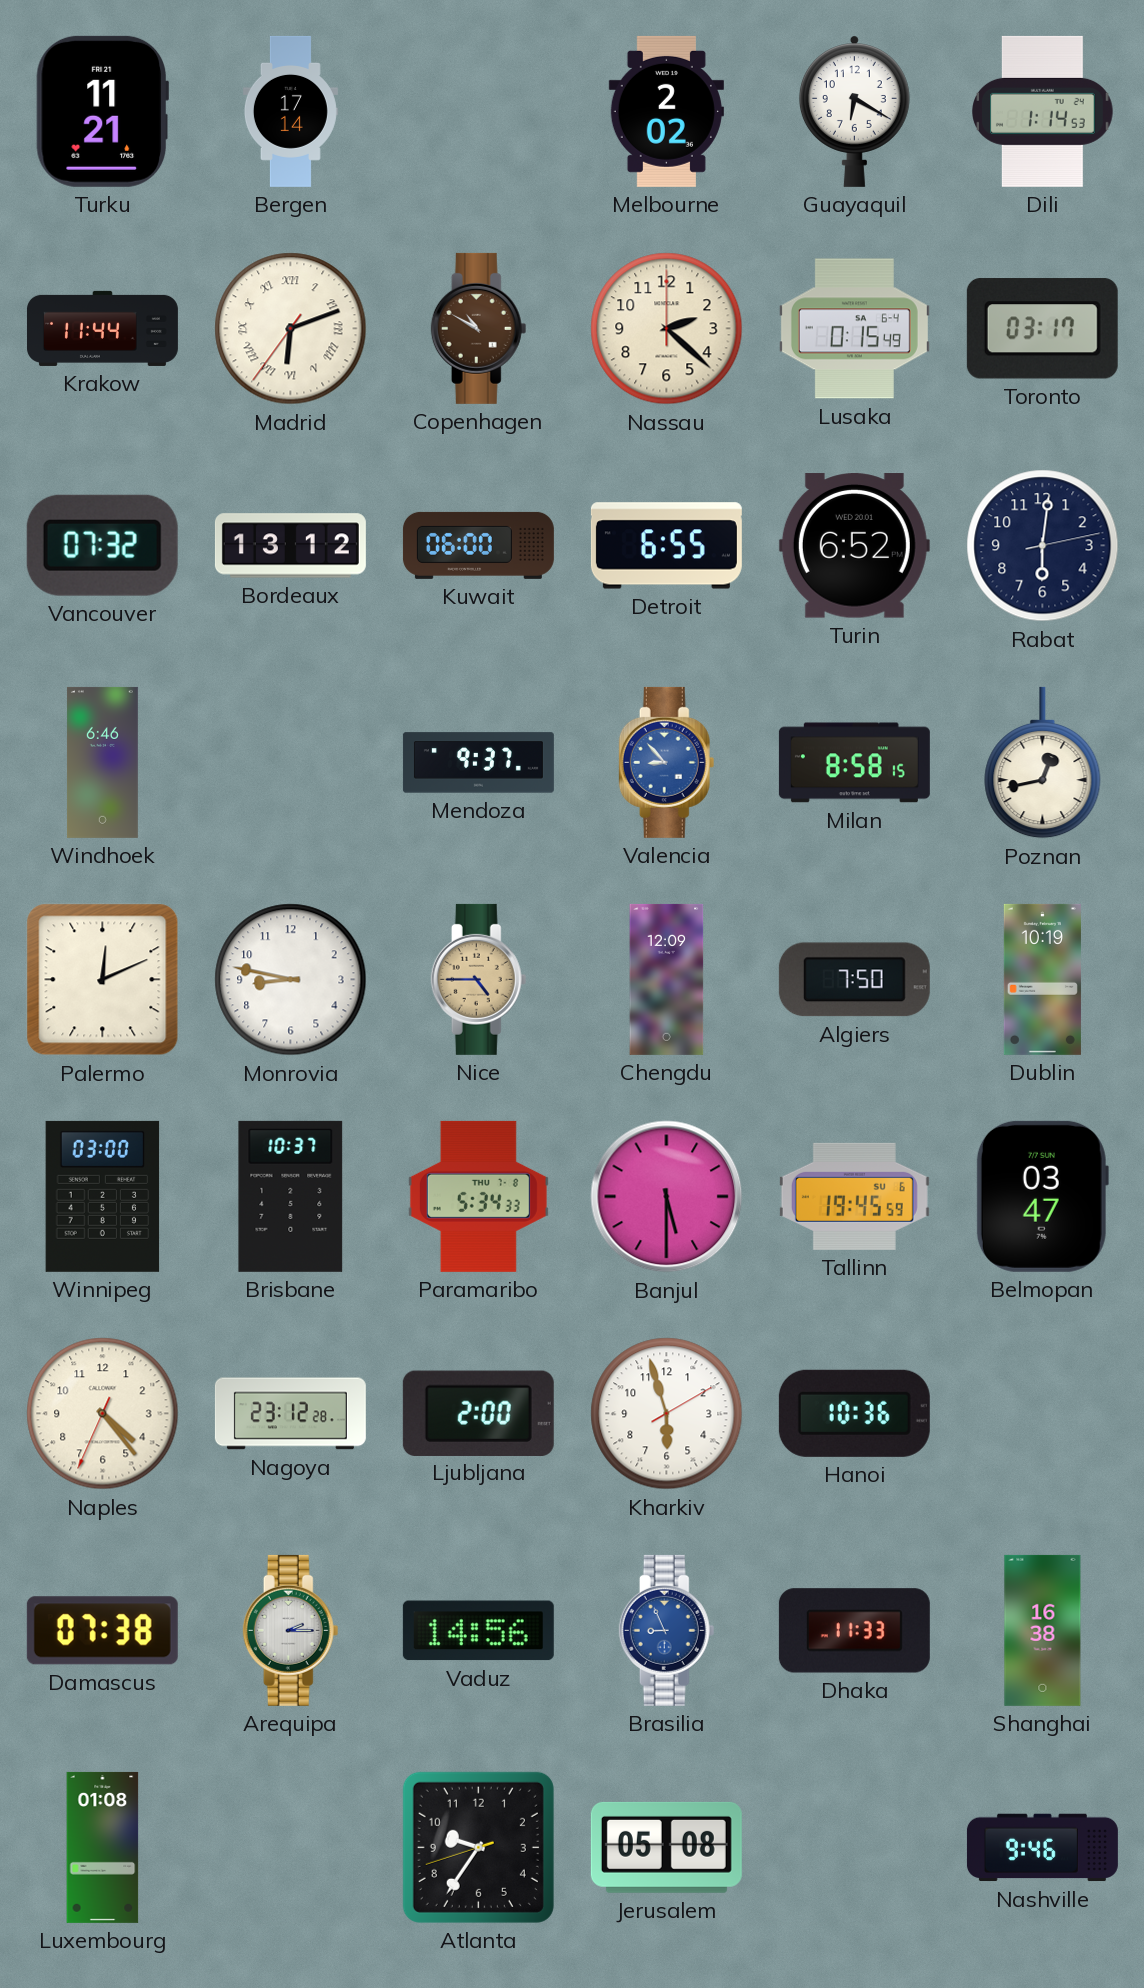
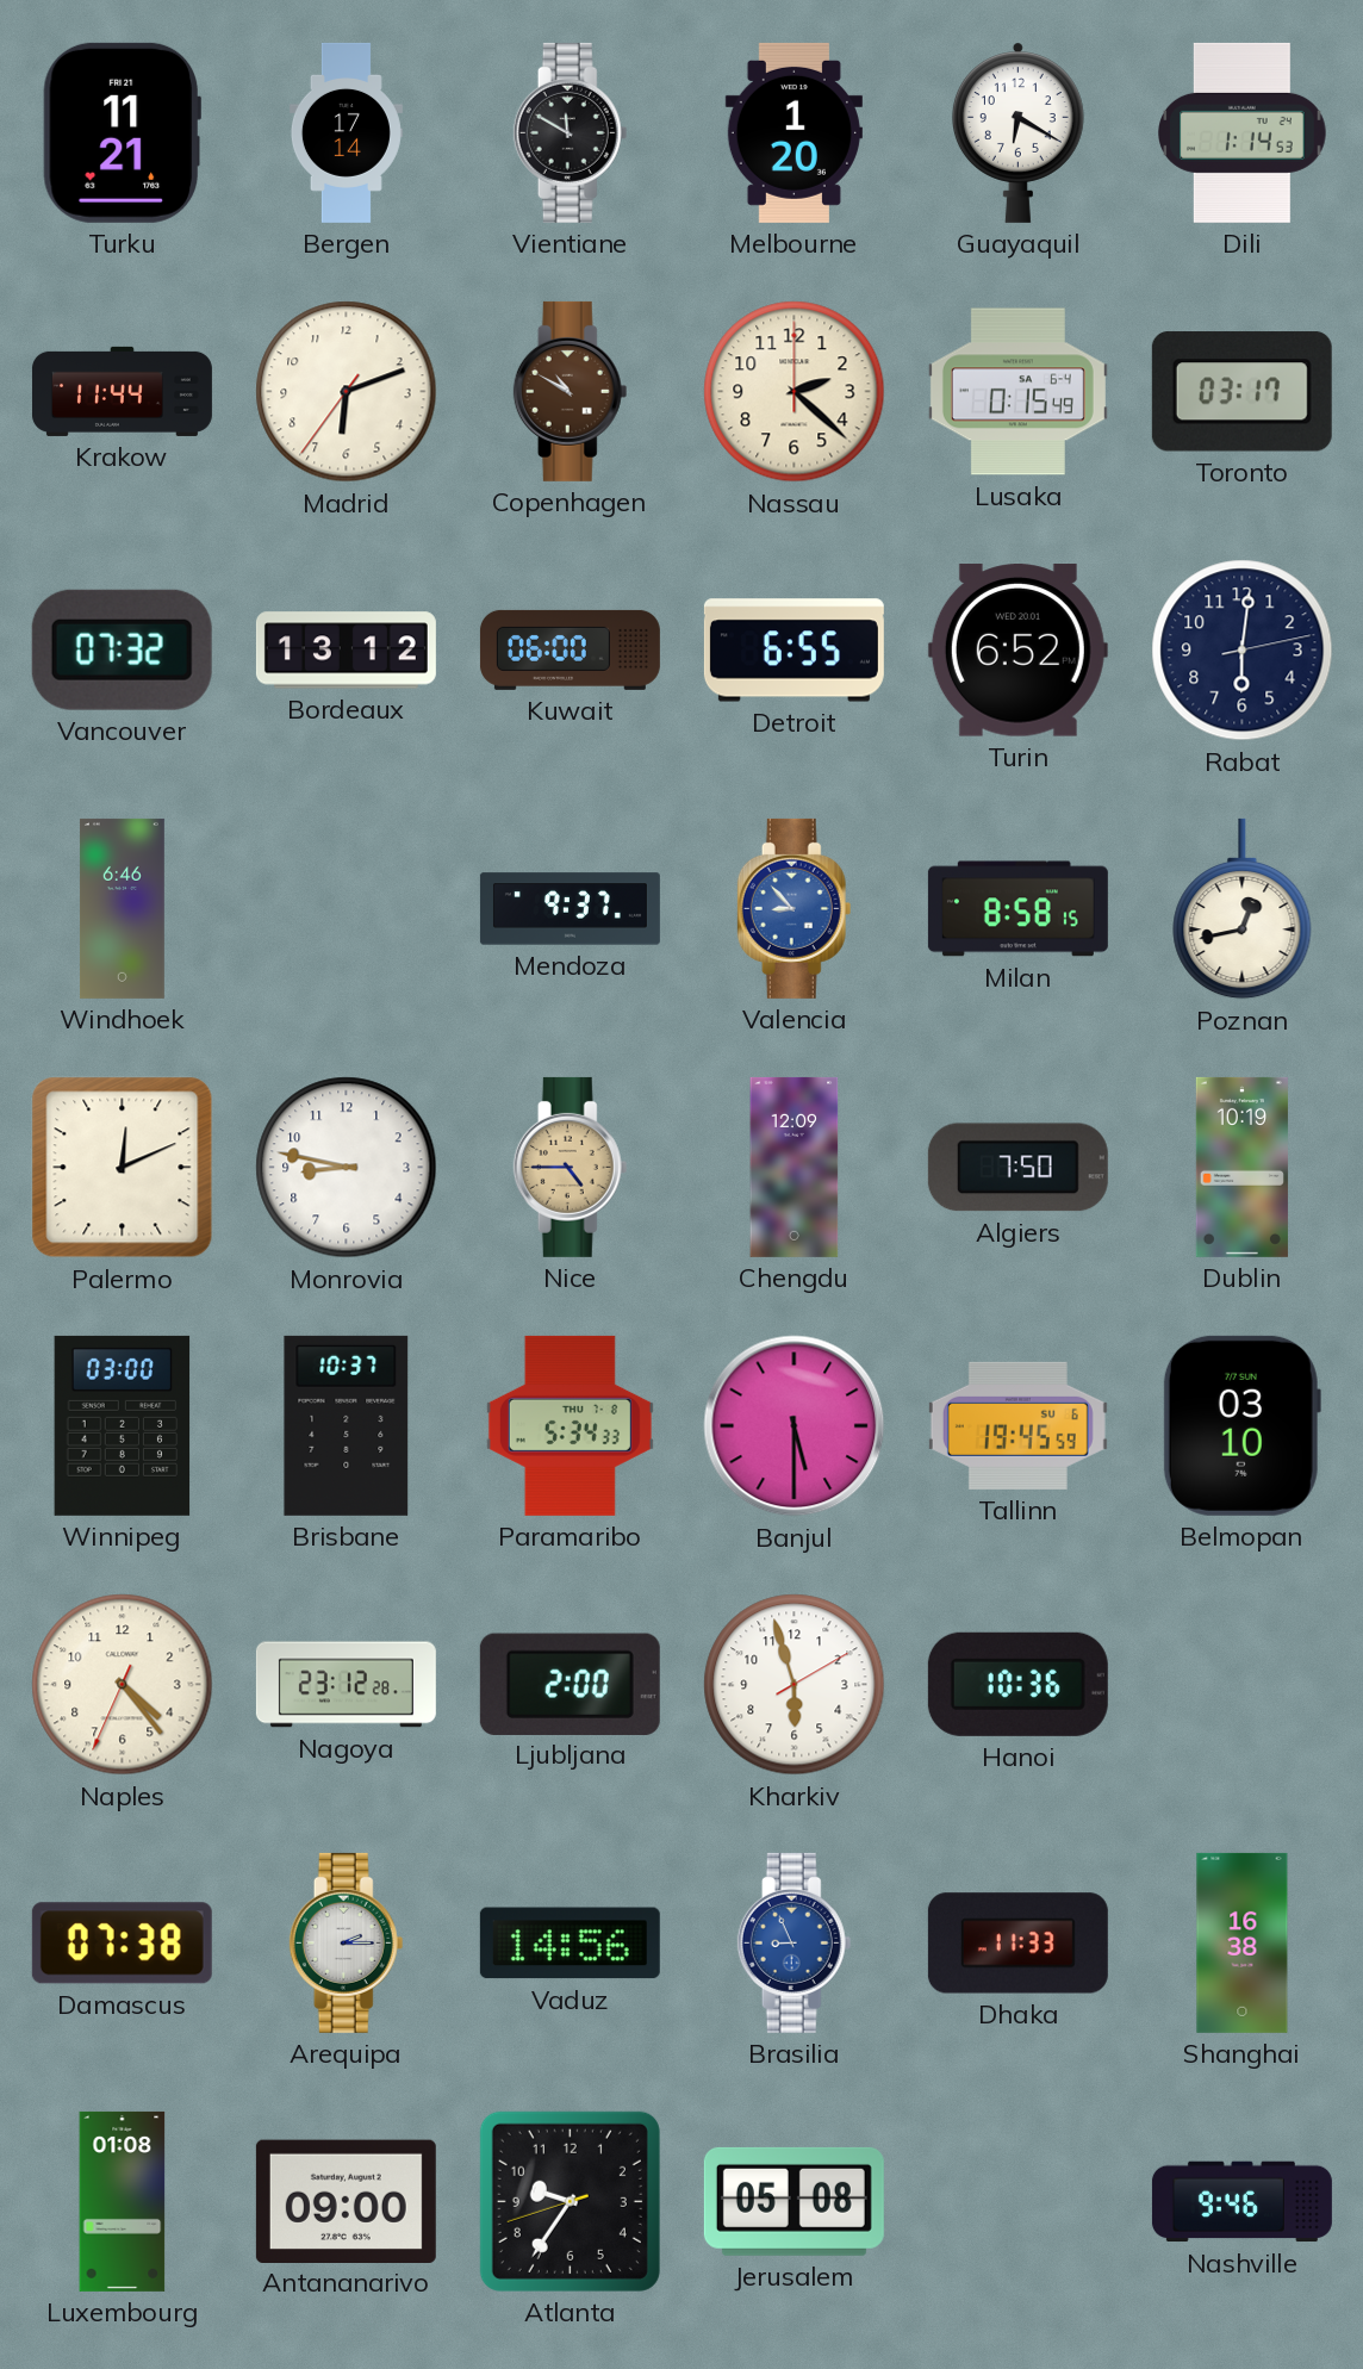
Vientiane: none -> 11:50 (571, 132)
Melbourne: 2:02 -> 1:20 (793, 132)
Madrid numerals: Roman -> Arabic (347, 392)
Belmopan: 03:47 -> 03:10 (1241, 1425)
Antananarivo: none -> 09:00 (346, 2201)
